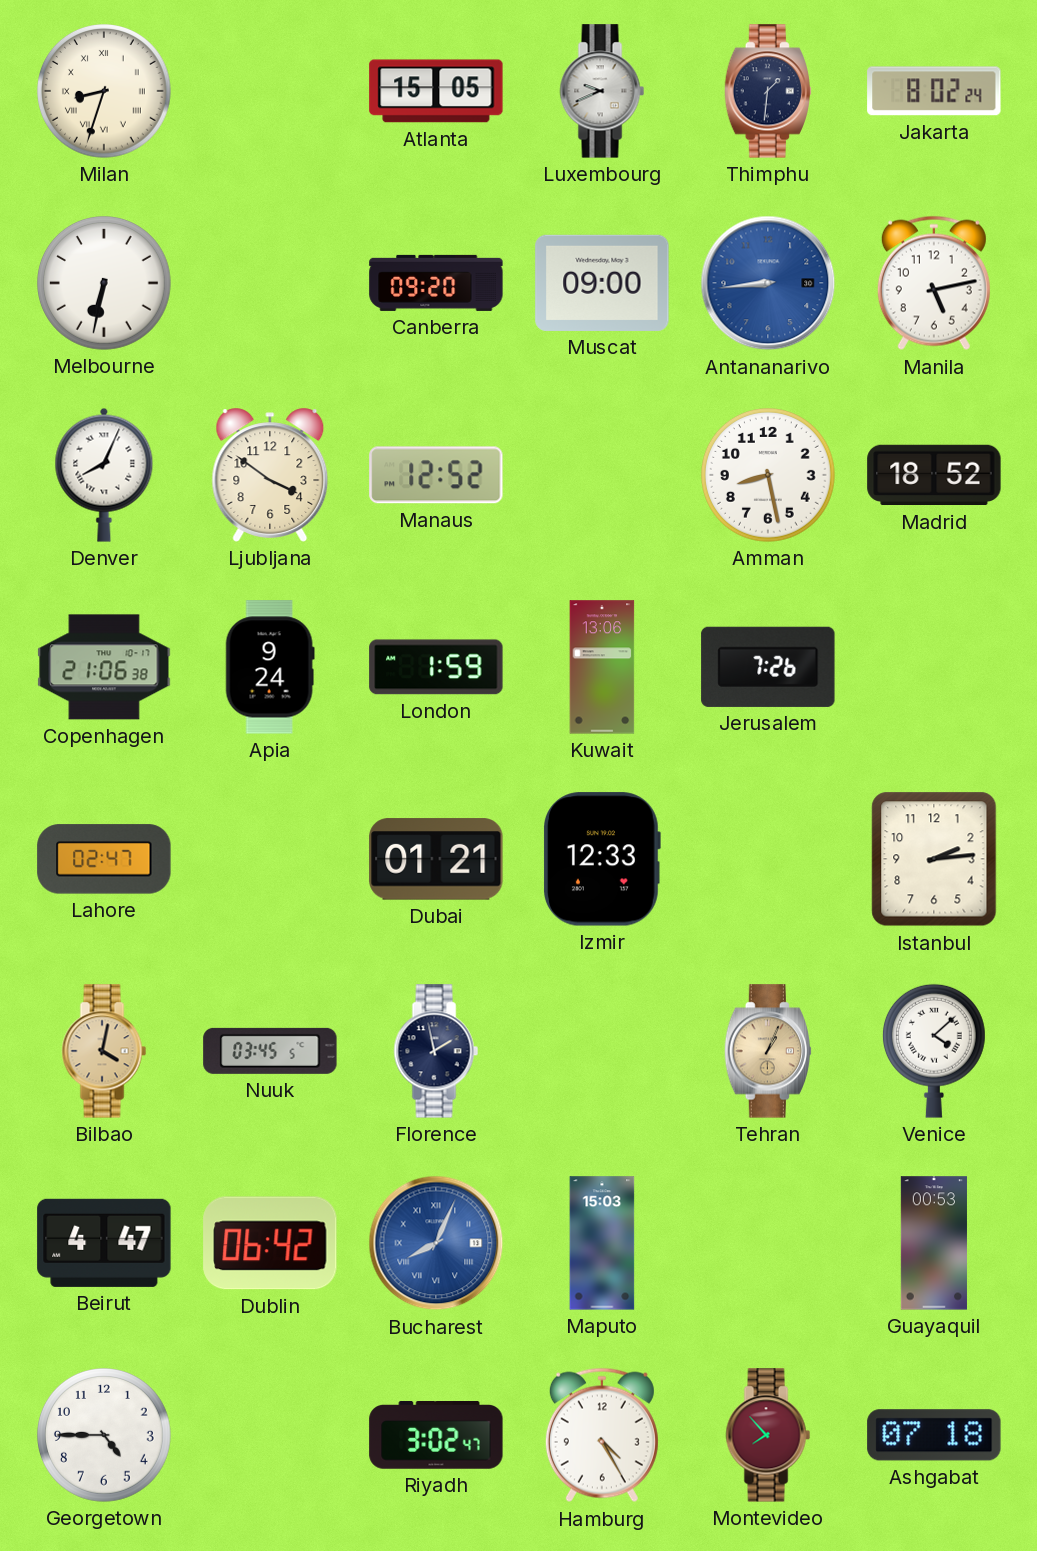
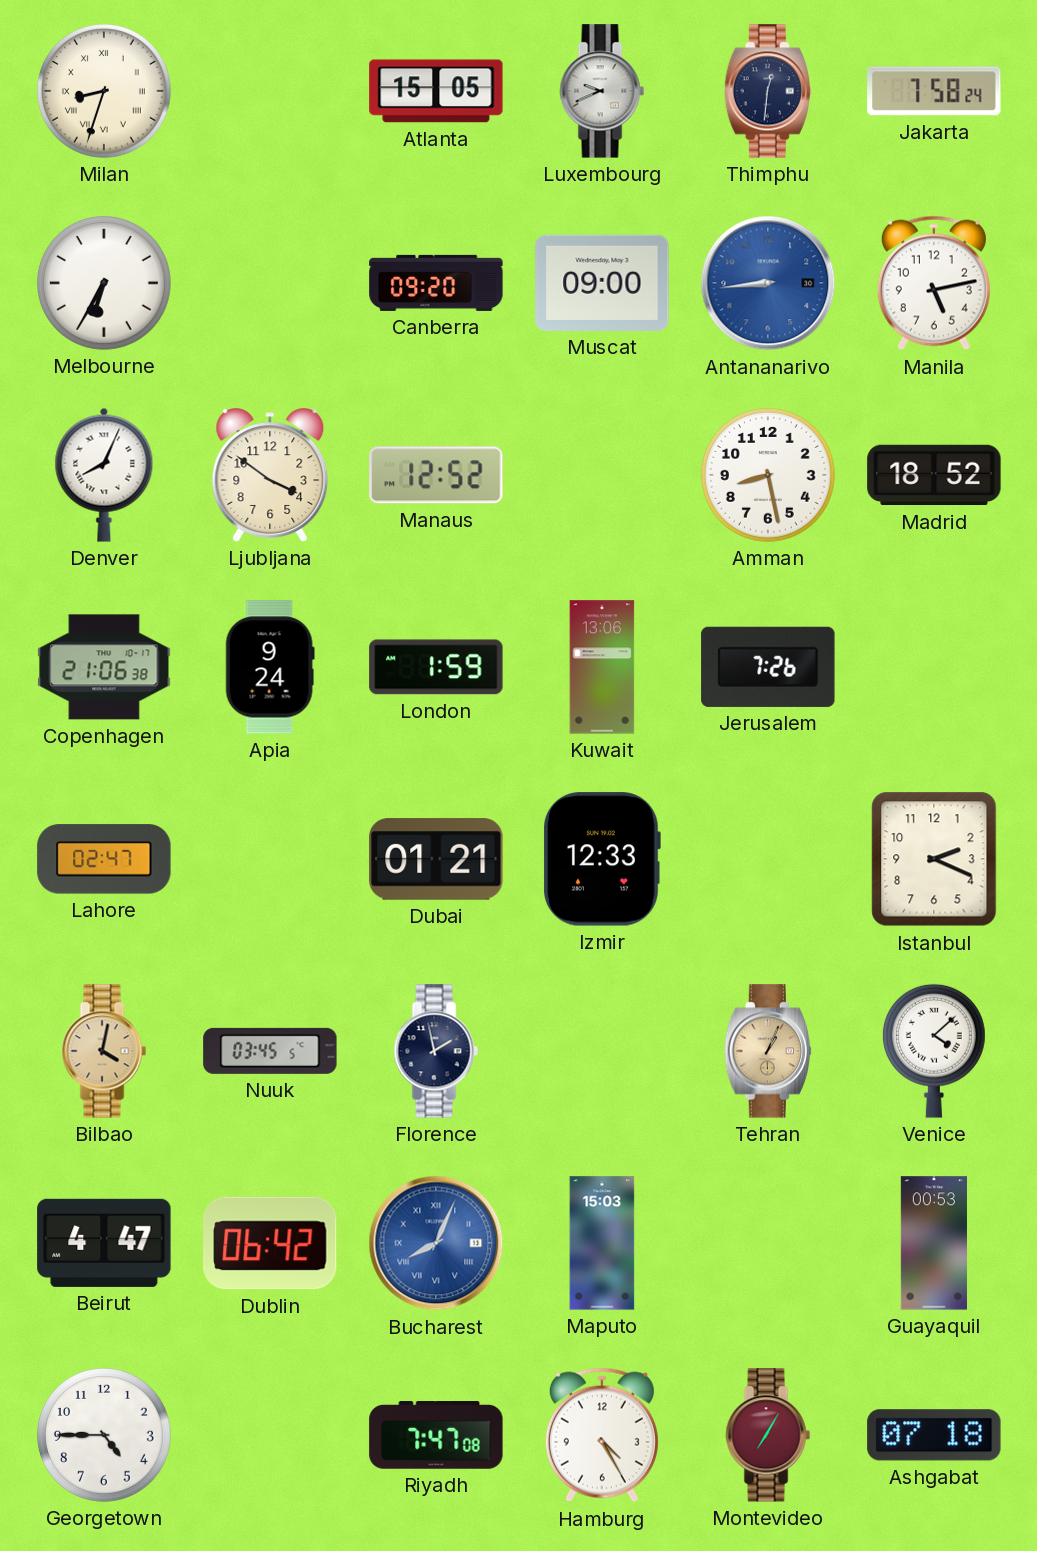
Thimphu: 1:31 -> 12:31 (767, 91)
Jakarta: 8:02 -> 7:58 (934, 91)
Melbourne: 6:32 -> 6:35 (105, 284)
Istanbul: 2:14 -> 2:19 (934, 859)
Riyadh: 3:02 -> 7:47 (436, 1436)
Montevideo: 7:53 -> 7:05 (768, 1435)
